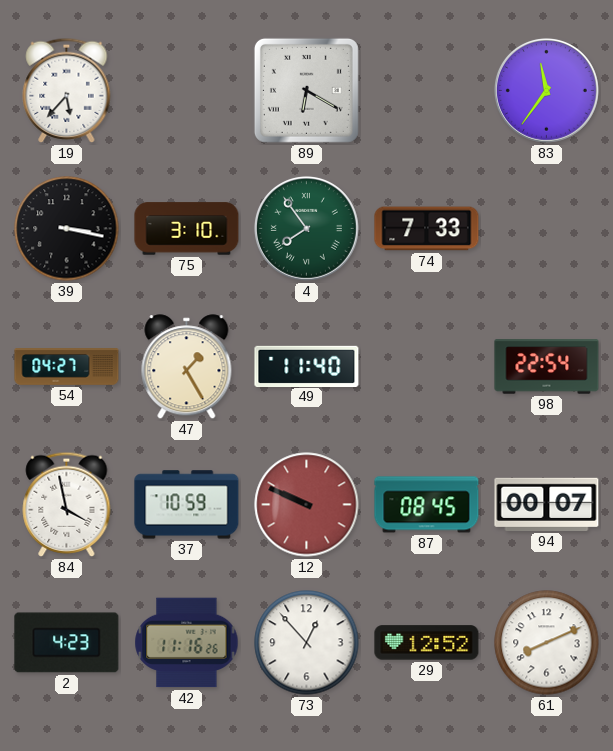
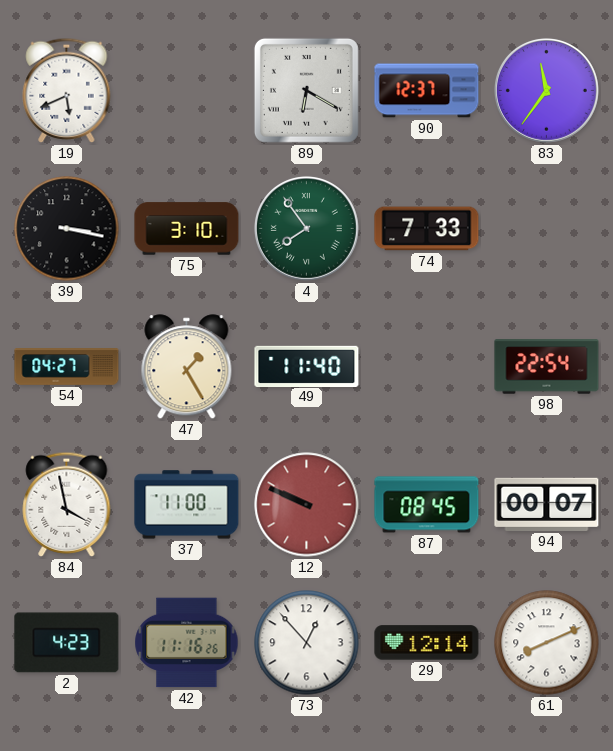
19: 5:37 -> 5:41 (67, 90)
90: none -> 12:37 (427, 91)
37: 10:59 -> 11:00 (187, 505)
29: 12:52 -> 12:14 (427, 643)
